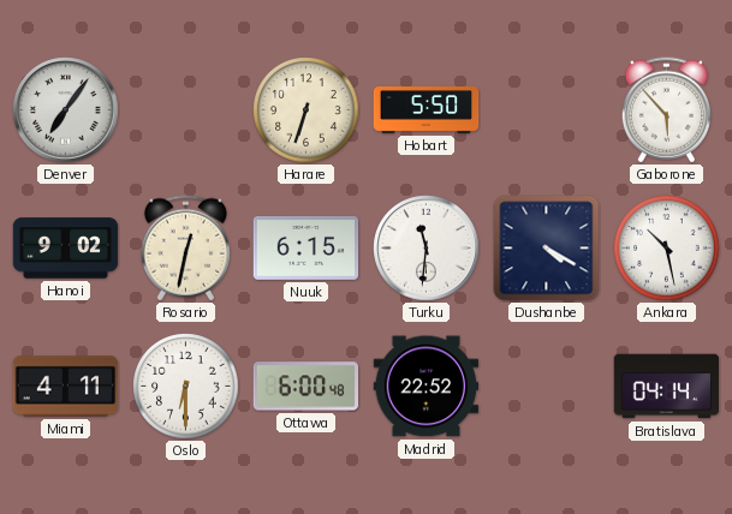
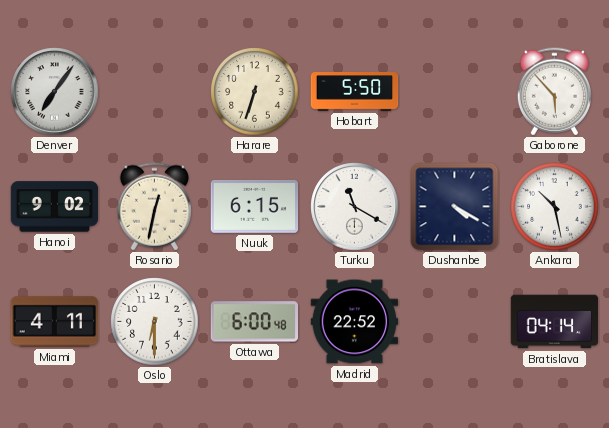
Turku: 11:31 -> 11:20 (355, 207)
